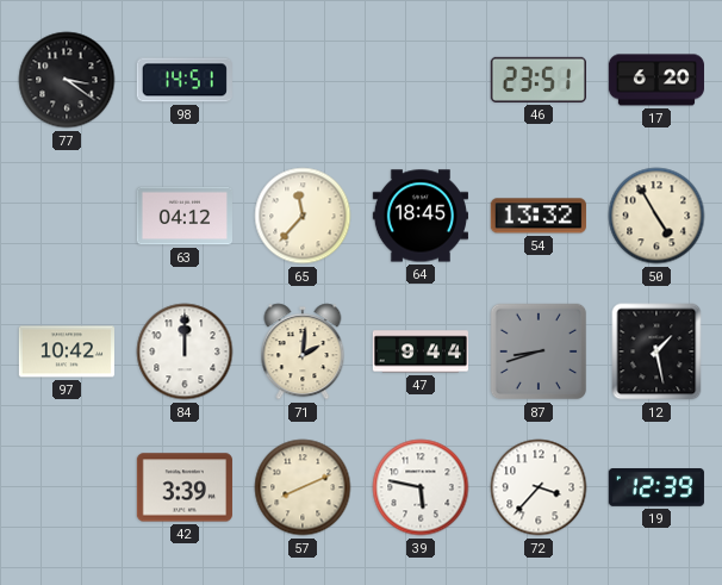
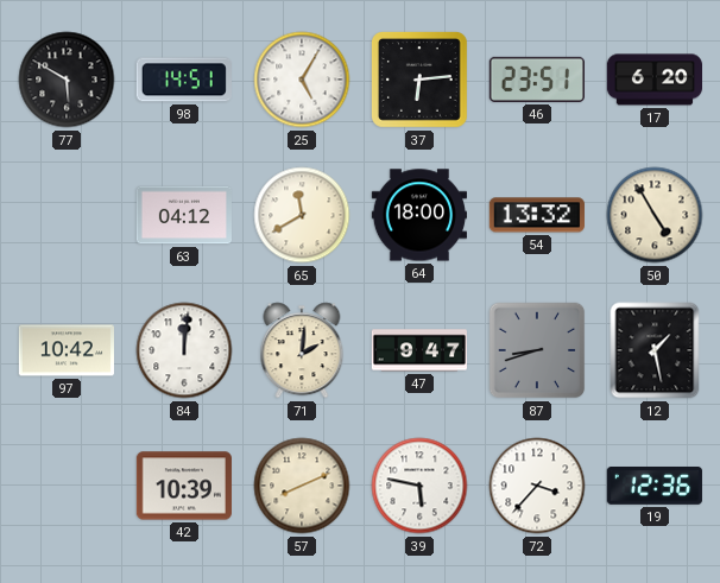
77: 3:21 -> 5:50 (67, 80)
25: none -> 5:05 (302, 80)
37: none -> 6:14 (421, 81)
65: 11:37 -> 11:40 (302, 215)
64: 18:45 -> 18:00 (418, 215)
84: 12:00 -> 12:01 (184, 350)
47: 9:44 -> 9:47 (418, 350)
42: 3:39 -> 10:39 (184, 486)
19: 12:39 -> 12:36 (655, 487)
